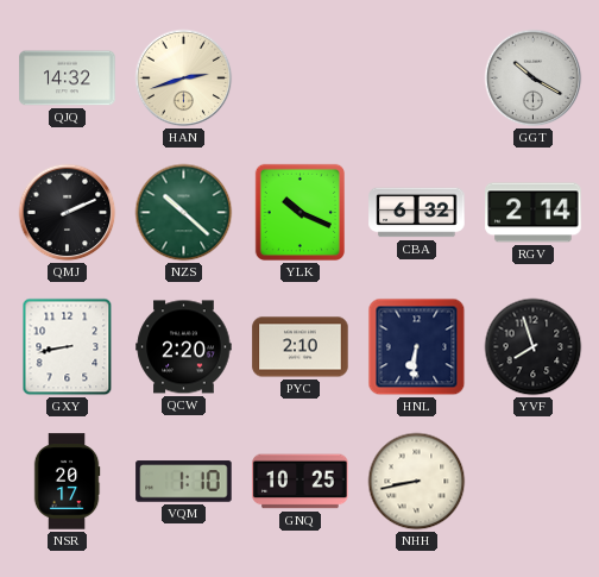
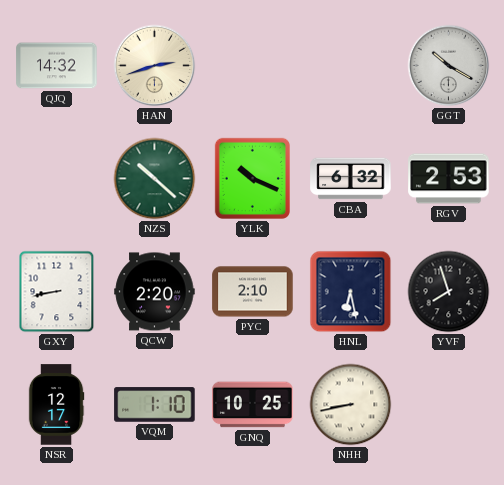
QMJ: 2:11 -> none (68, 213)
RGV: 2:14 -> 2:53 (449, 179)
HNL: 6:31 -> 6:28 (351, 292)
NSR: 20:17 -> 12:17 (56, 405)
